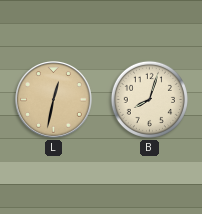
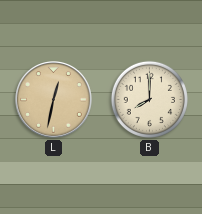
B: 8:03 -> 8:00 (149, 99)
